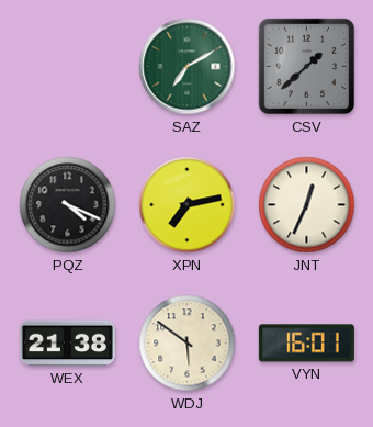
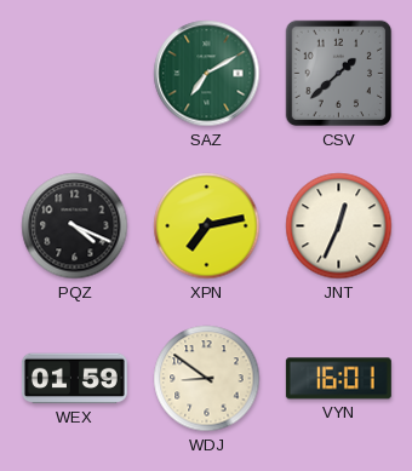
WEX: 21:38 -> 01:59 (74, 379)
WDJ: 5:51 -> 8:51 (207, 379)
